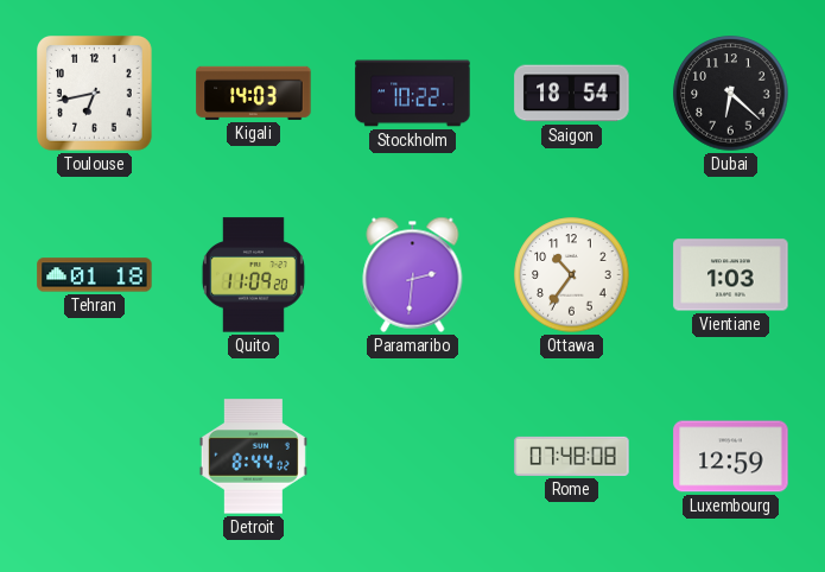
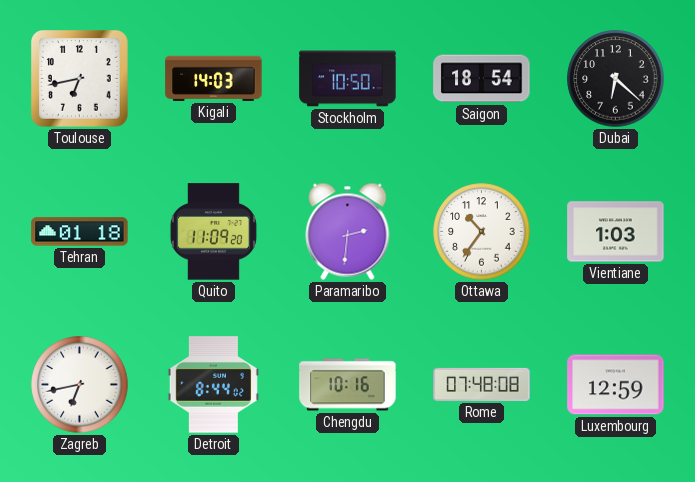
Stockholm: 10:22 -> 10:50 (348, 79)
Zagreb: none -> 6:43 (80, 385)
Chengdu: none -> 10:16 (348, 385)
